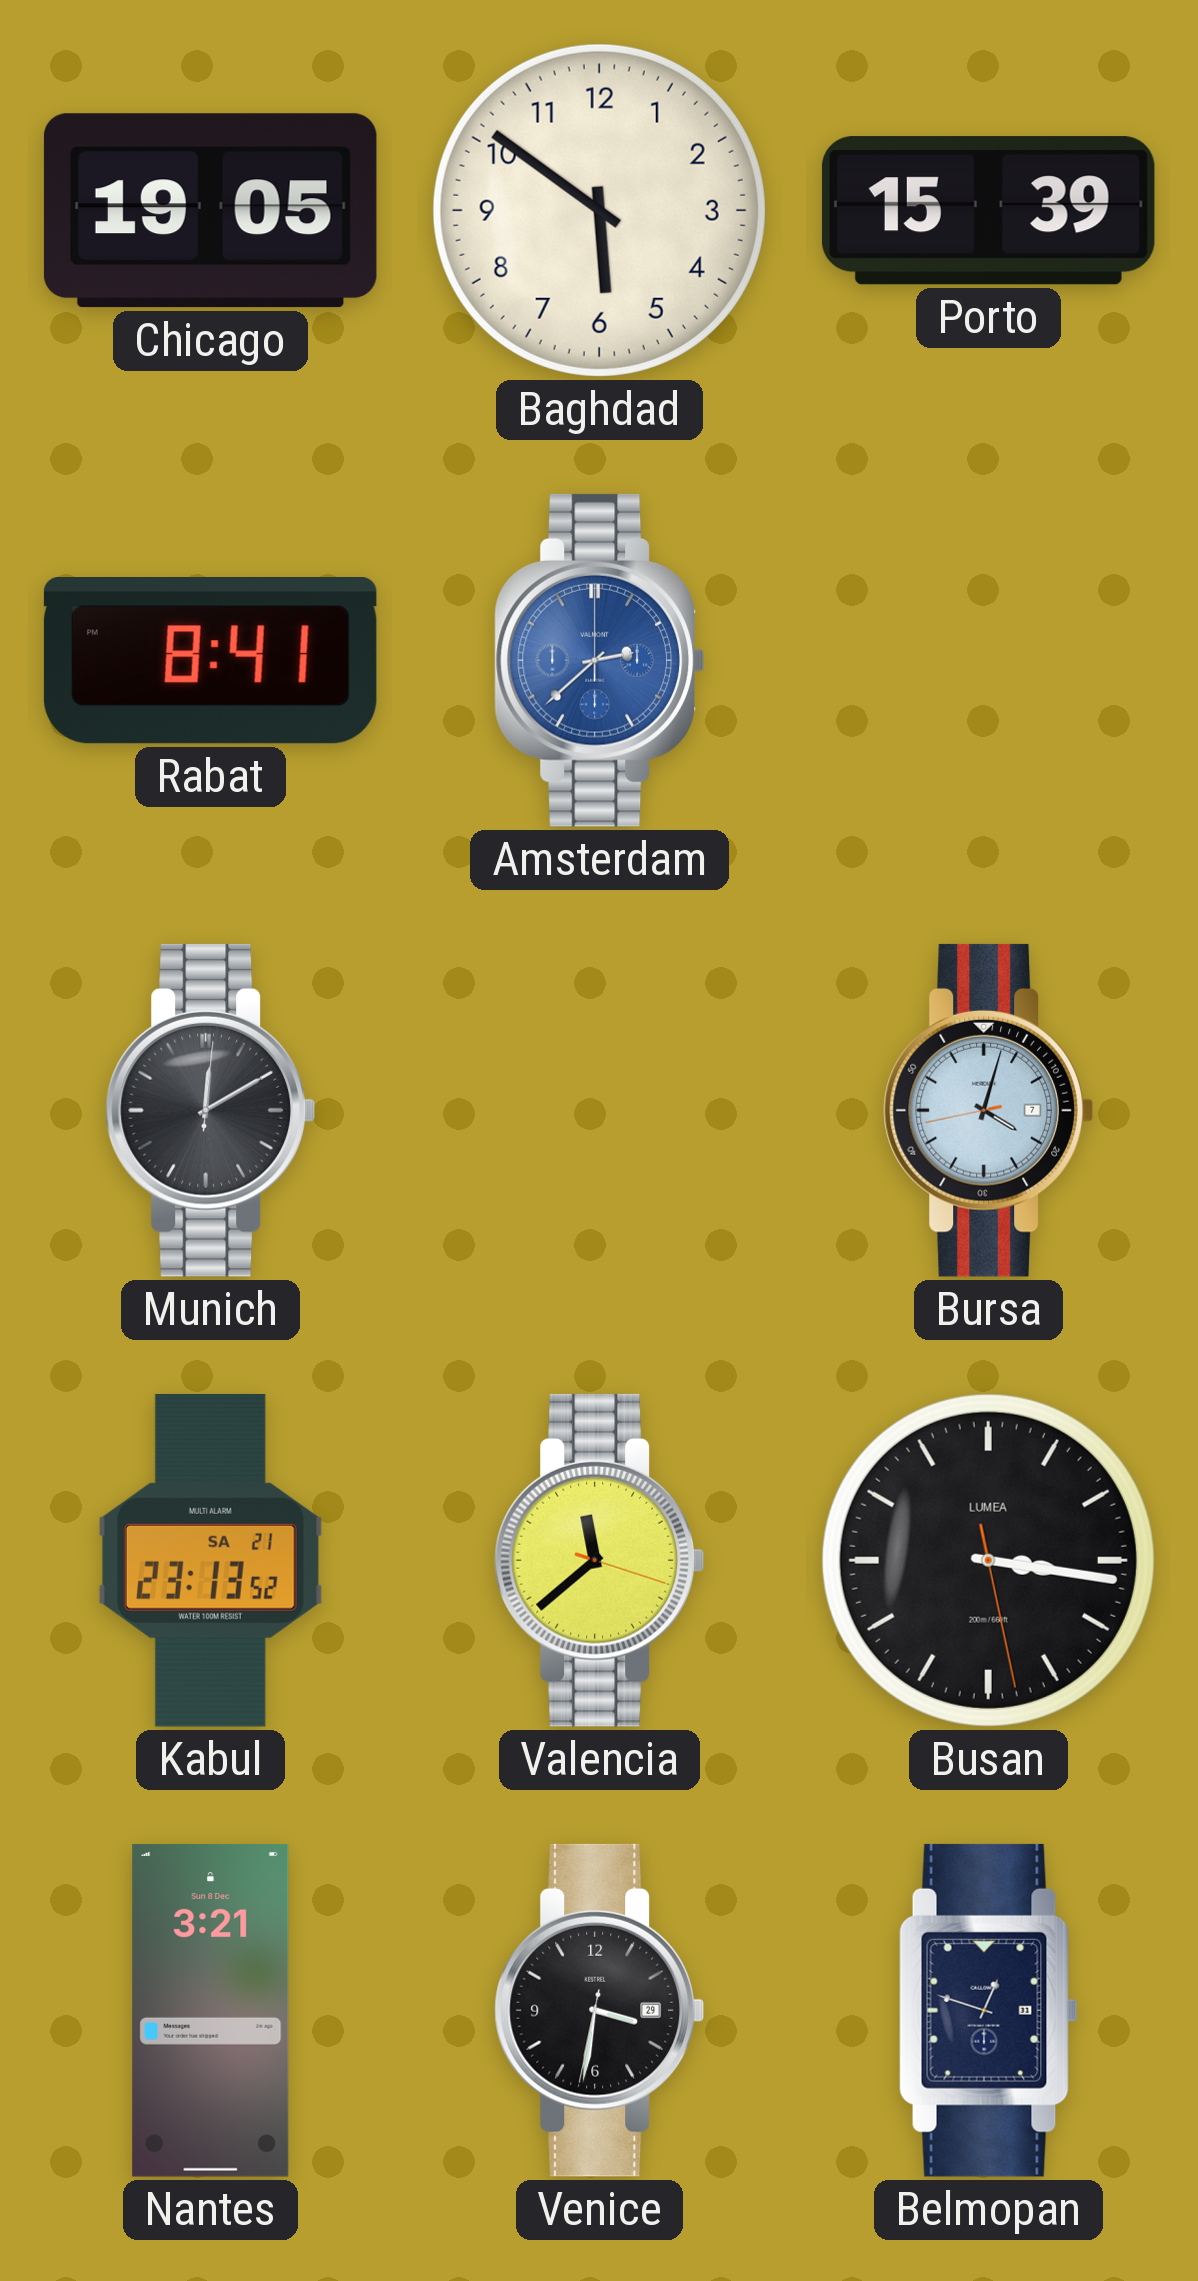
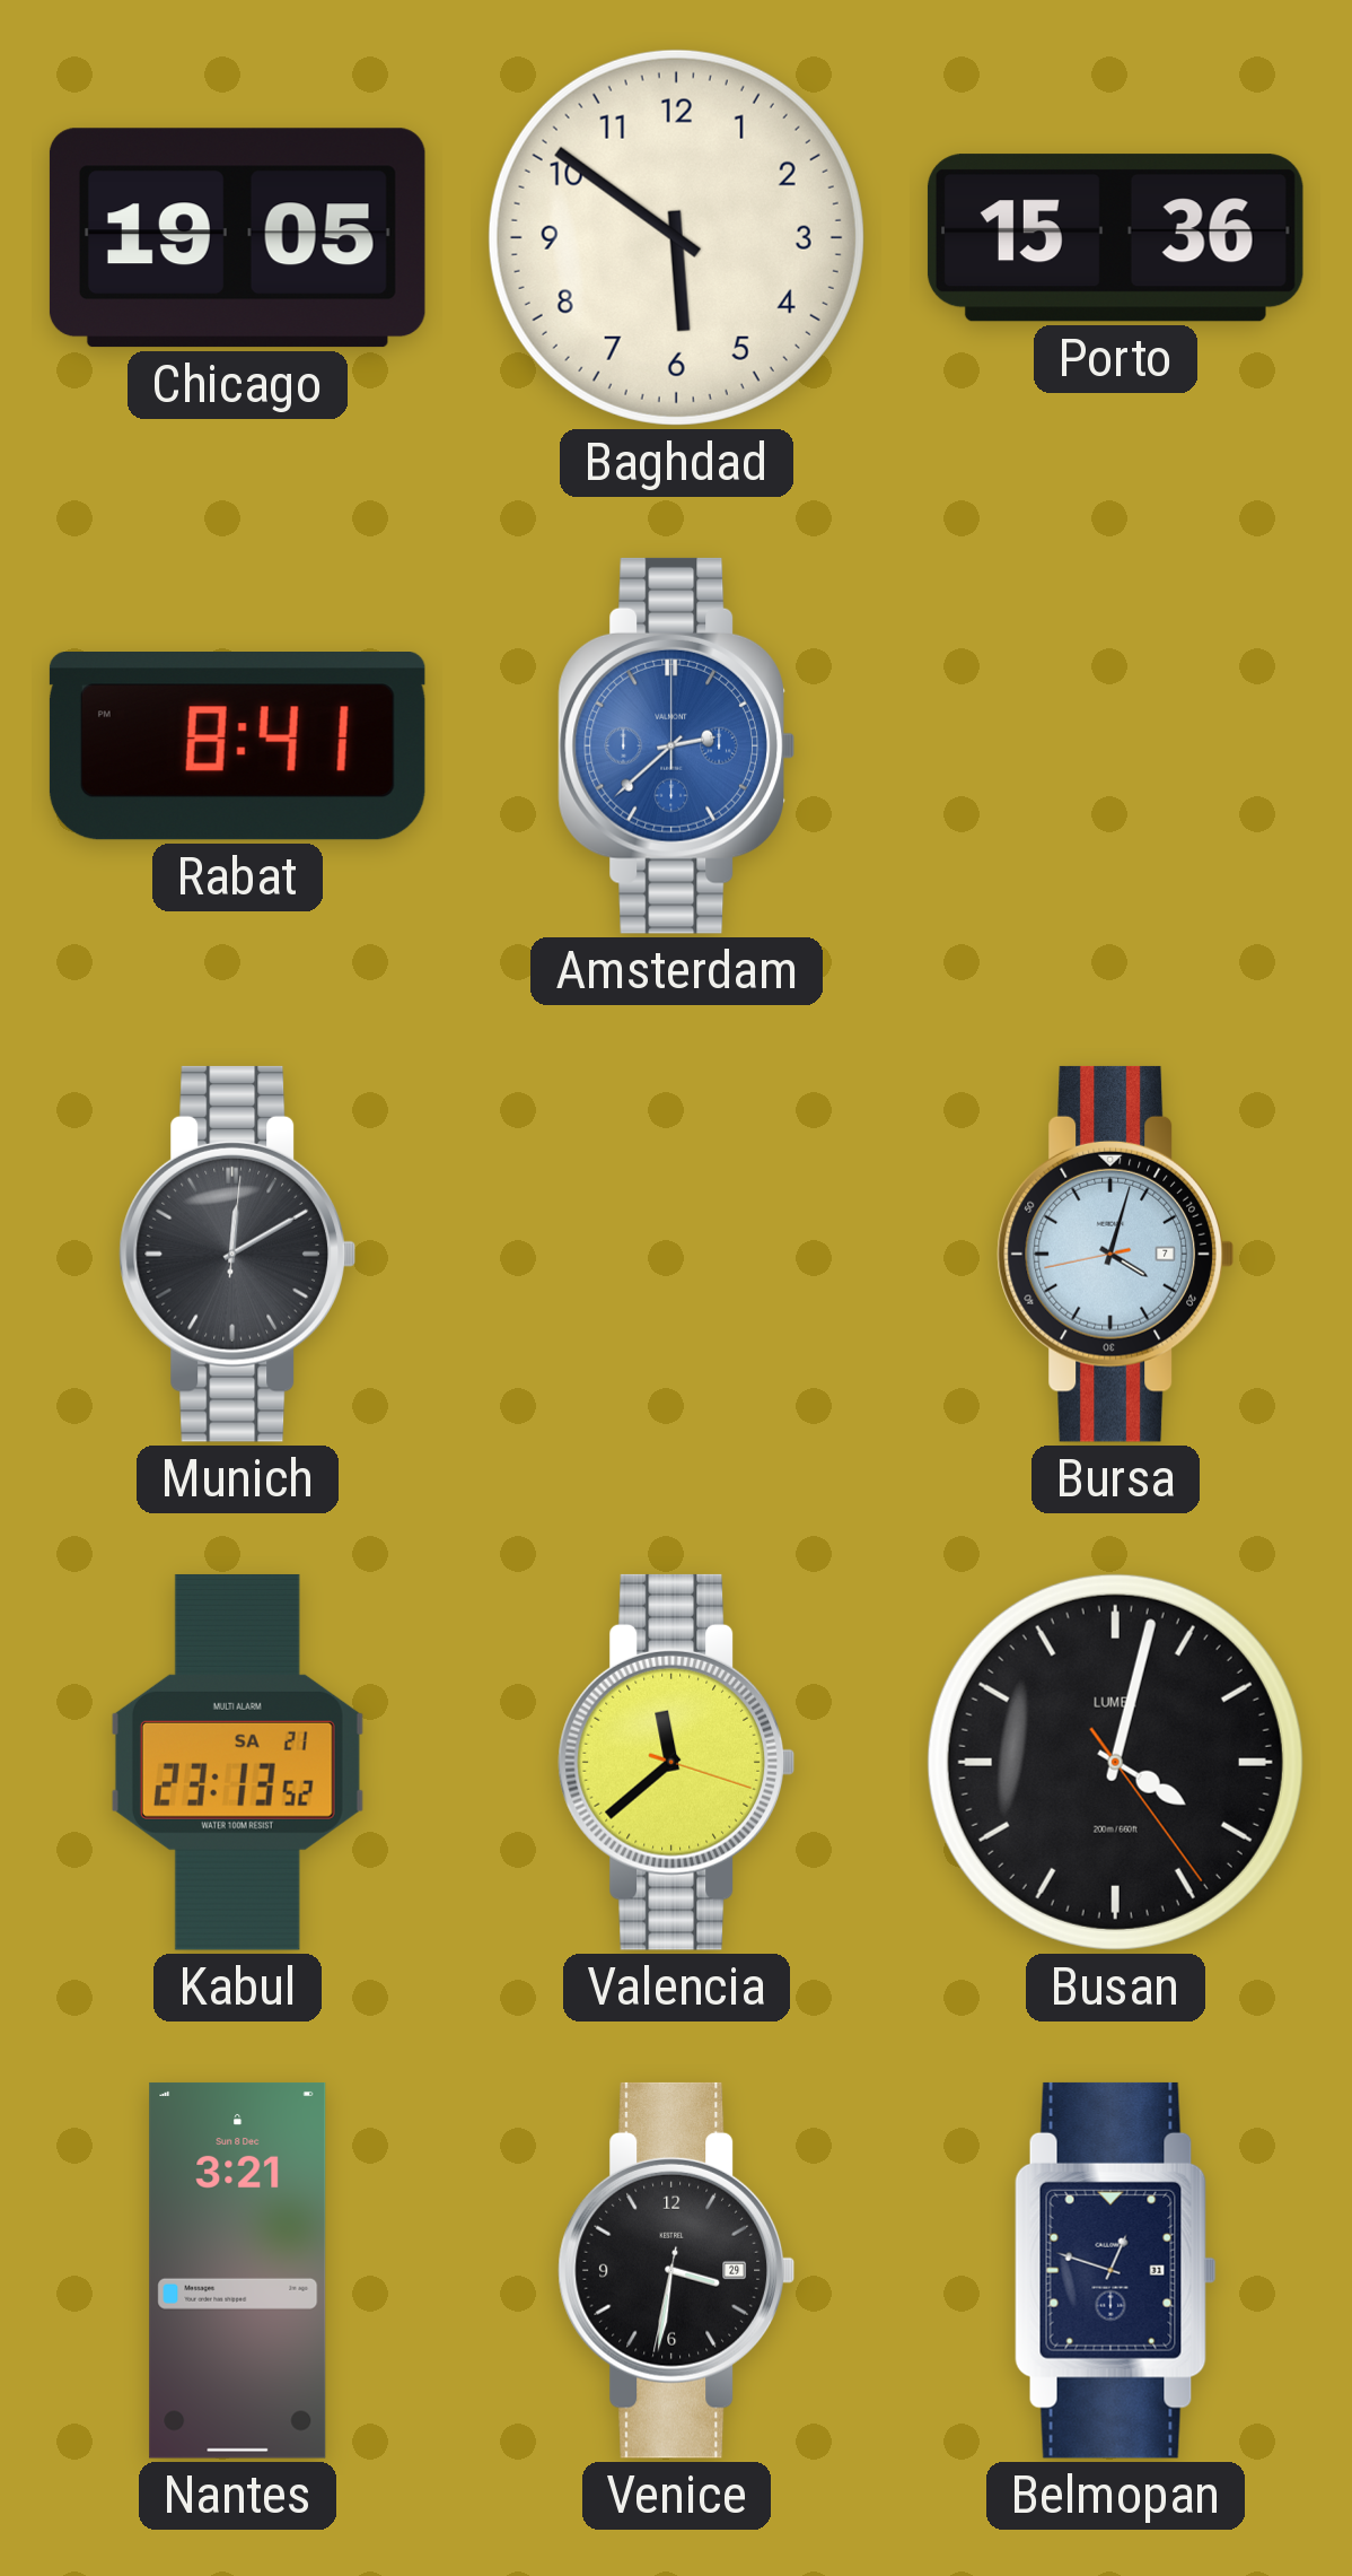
Porto: 15:39 -> 15:36 (1115, 238)
Busan: 3:16 -> 4:02 (1115, 1762)
